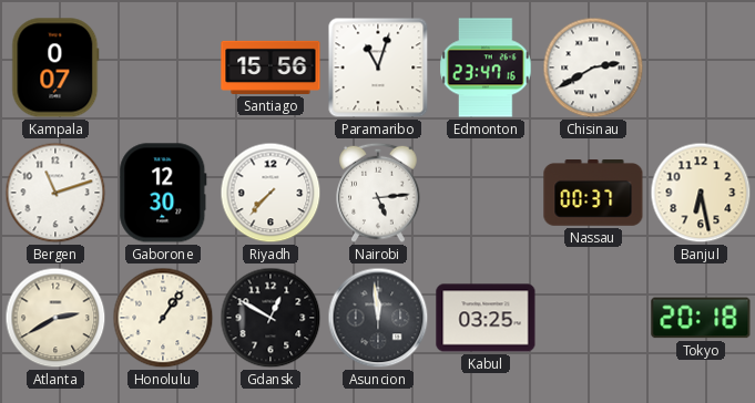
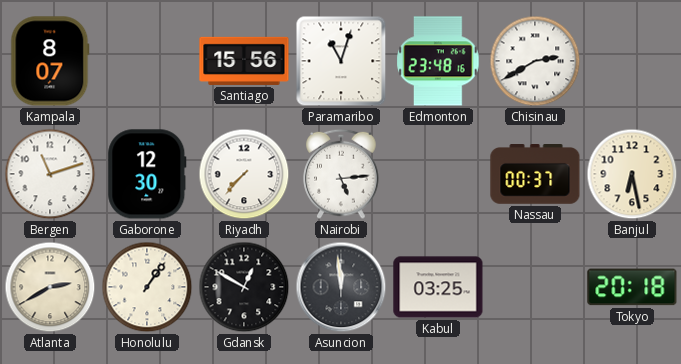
Kampala: 0:07 -> 8:07 (50, 61)
Edmonton: 23:47 -> 23:48 (438, 61)
